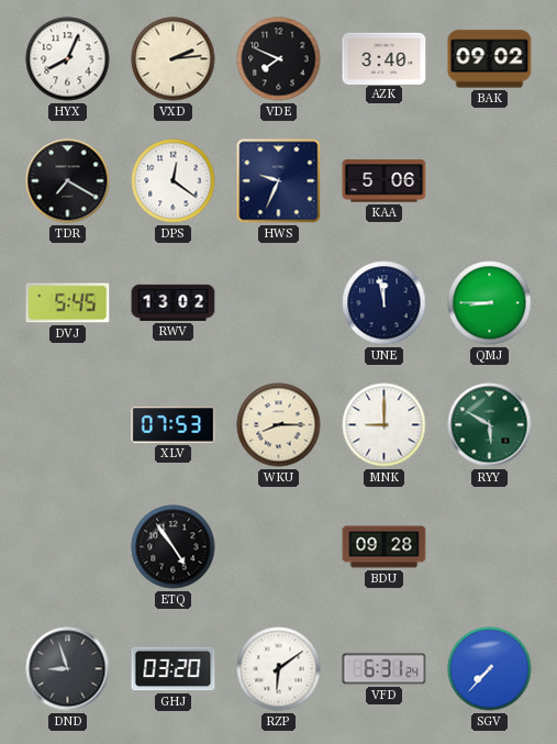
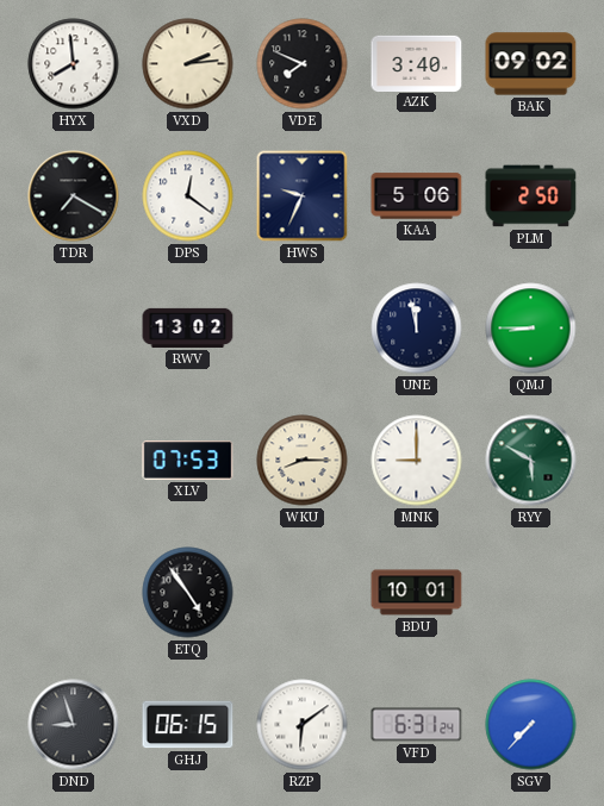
HYX: 8:04 -> 7:59 (74, 64)
PLM: none -> 2:50 (531, 196)
DVJ: 5:45 -> none (68, 303)
BDU: 09:28 -> 10:01 (417, 593)
GHJ: 03:20 -> 06:15 (188, 725)
